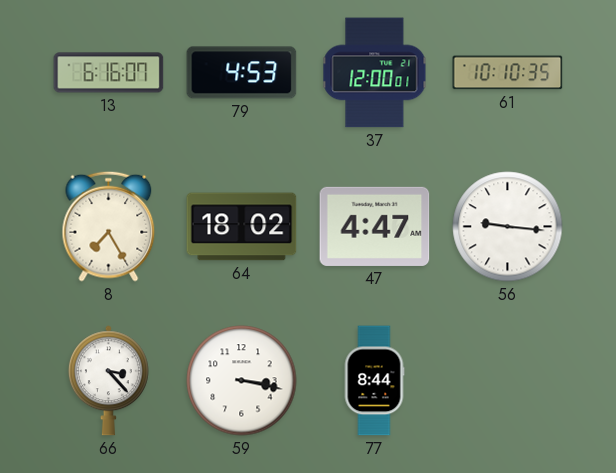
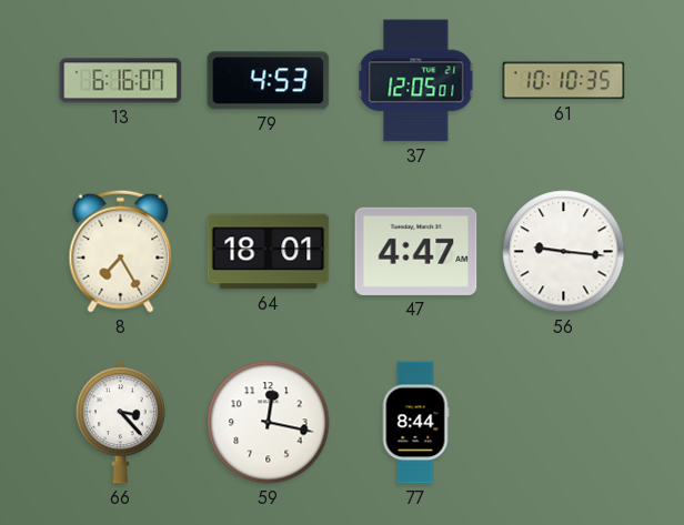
37: 12:00 -> 12:05 (416, 81)
64: 18:02 -> 18:01 (269, 252)
59: 3:17 -> 12:17 (269, 423)
